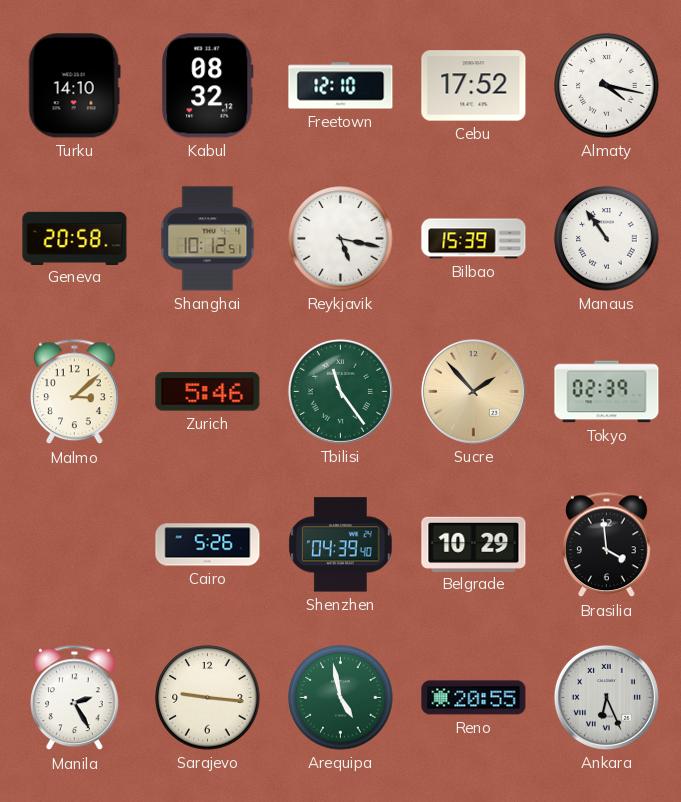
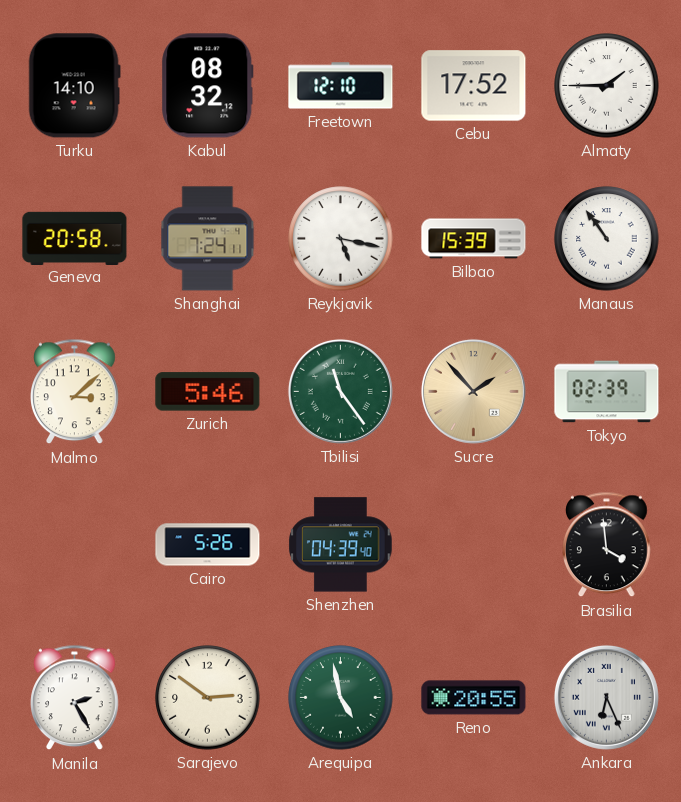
Almaty: 4:17 -> 1:45 (607, 86)
Shanghai: 10:12 -> 7:24 (208, 239)
Belgrade: 10:29 -> none (474, 544)
Sarajevo: 9:16 -> 2:51 (208, 698)
